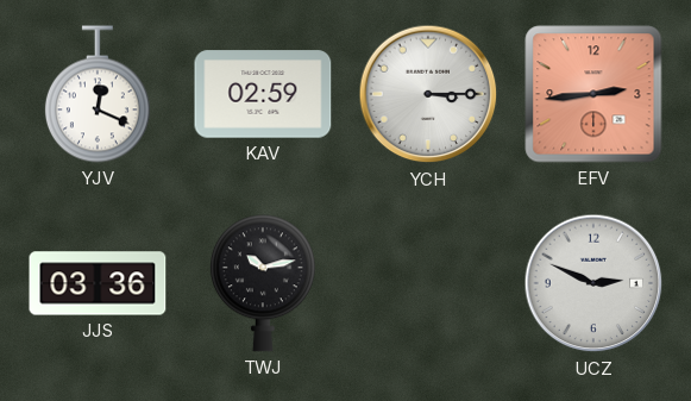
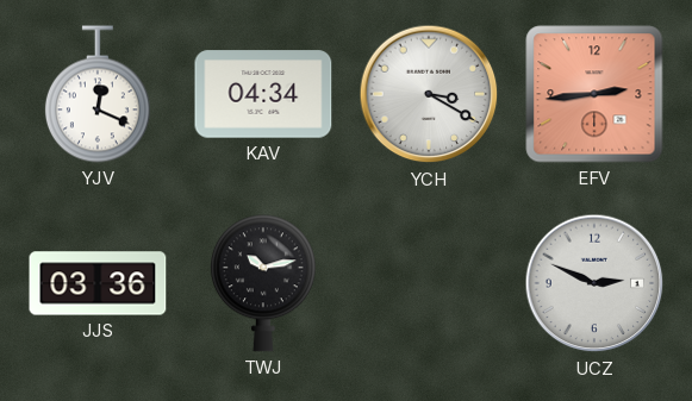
KAV: 02:59 -> 04:34 (263, 94)
YCH: 3:15 -> 3:20 (429, 94)
